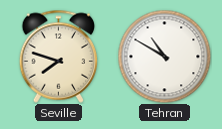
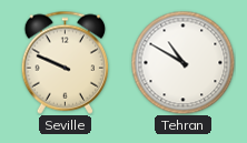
Seville: 7:48 -> 9:49 (66, 62)
